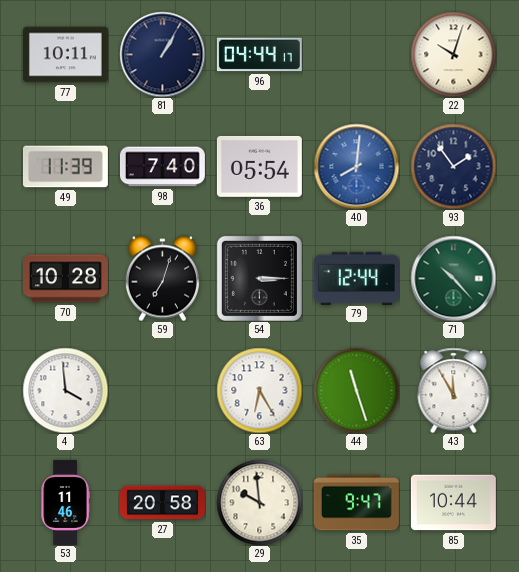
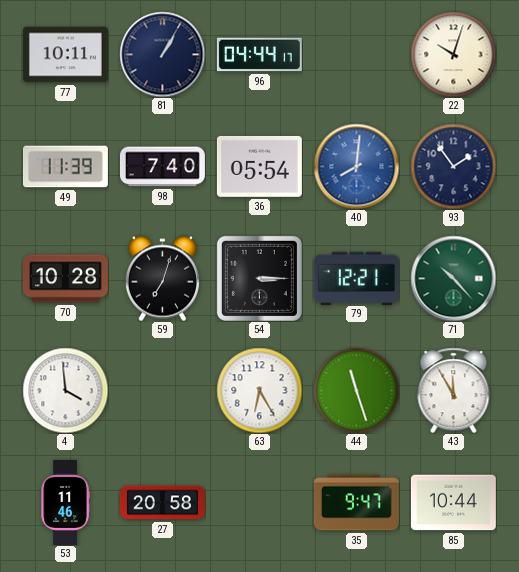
79: 12:44 -> 12:21 (356, 278)
29: 9:59 -> none (259, 502)
